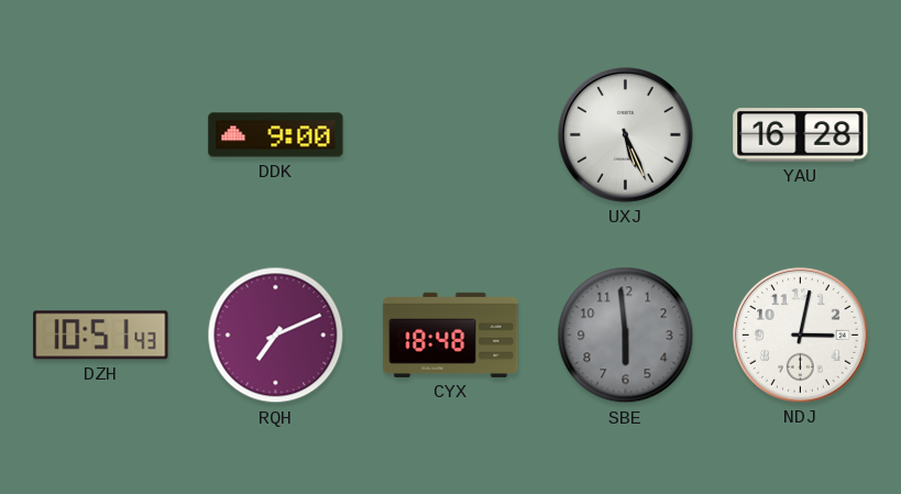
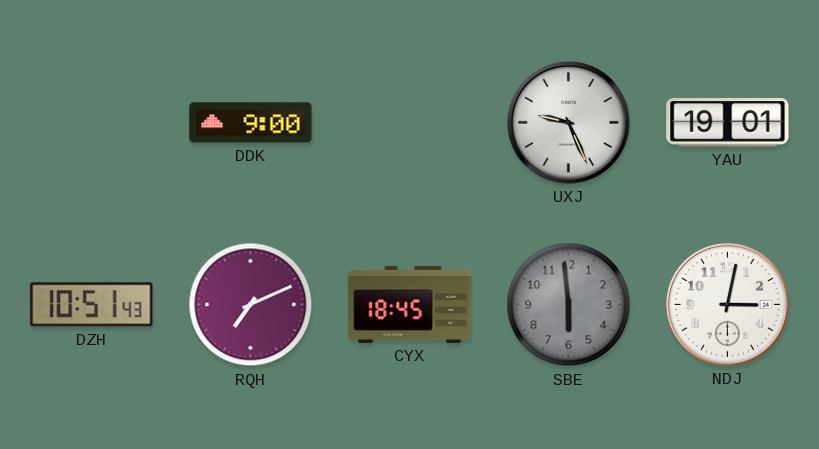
UXJ: 5:26 -> 9:26 (569, 123)
YAU: 16:28 -> 19:01 (728, 123)
CYX: 18:48 -> 18:45 (410, 304)
